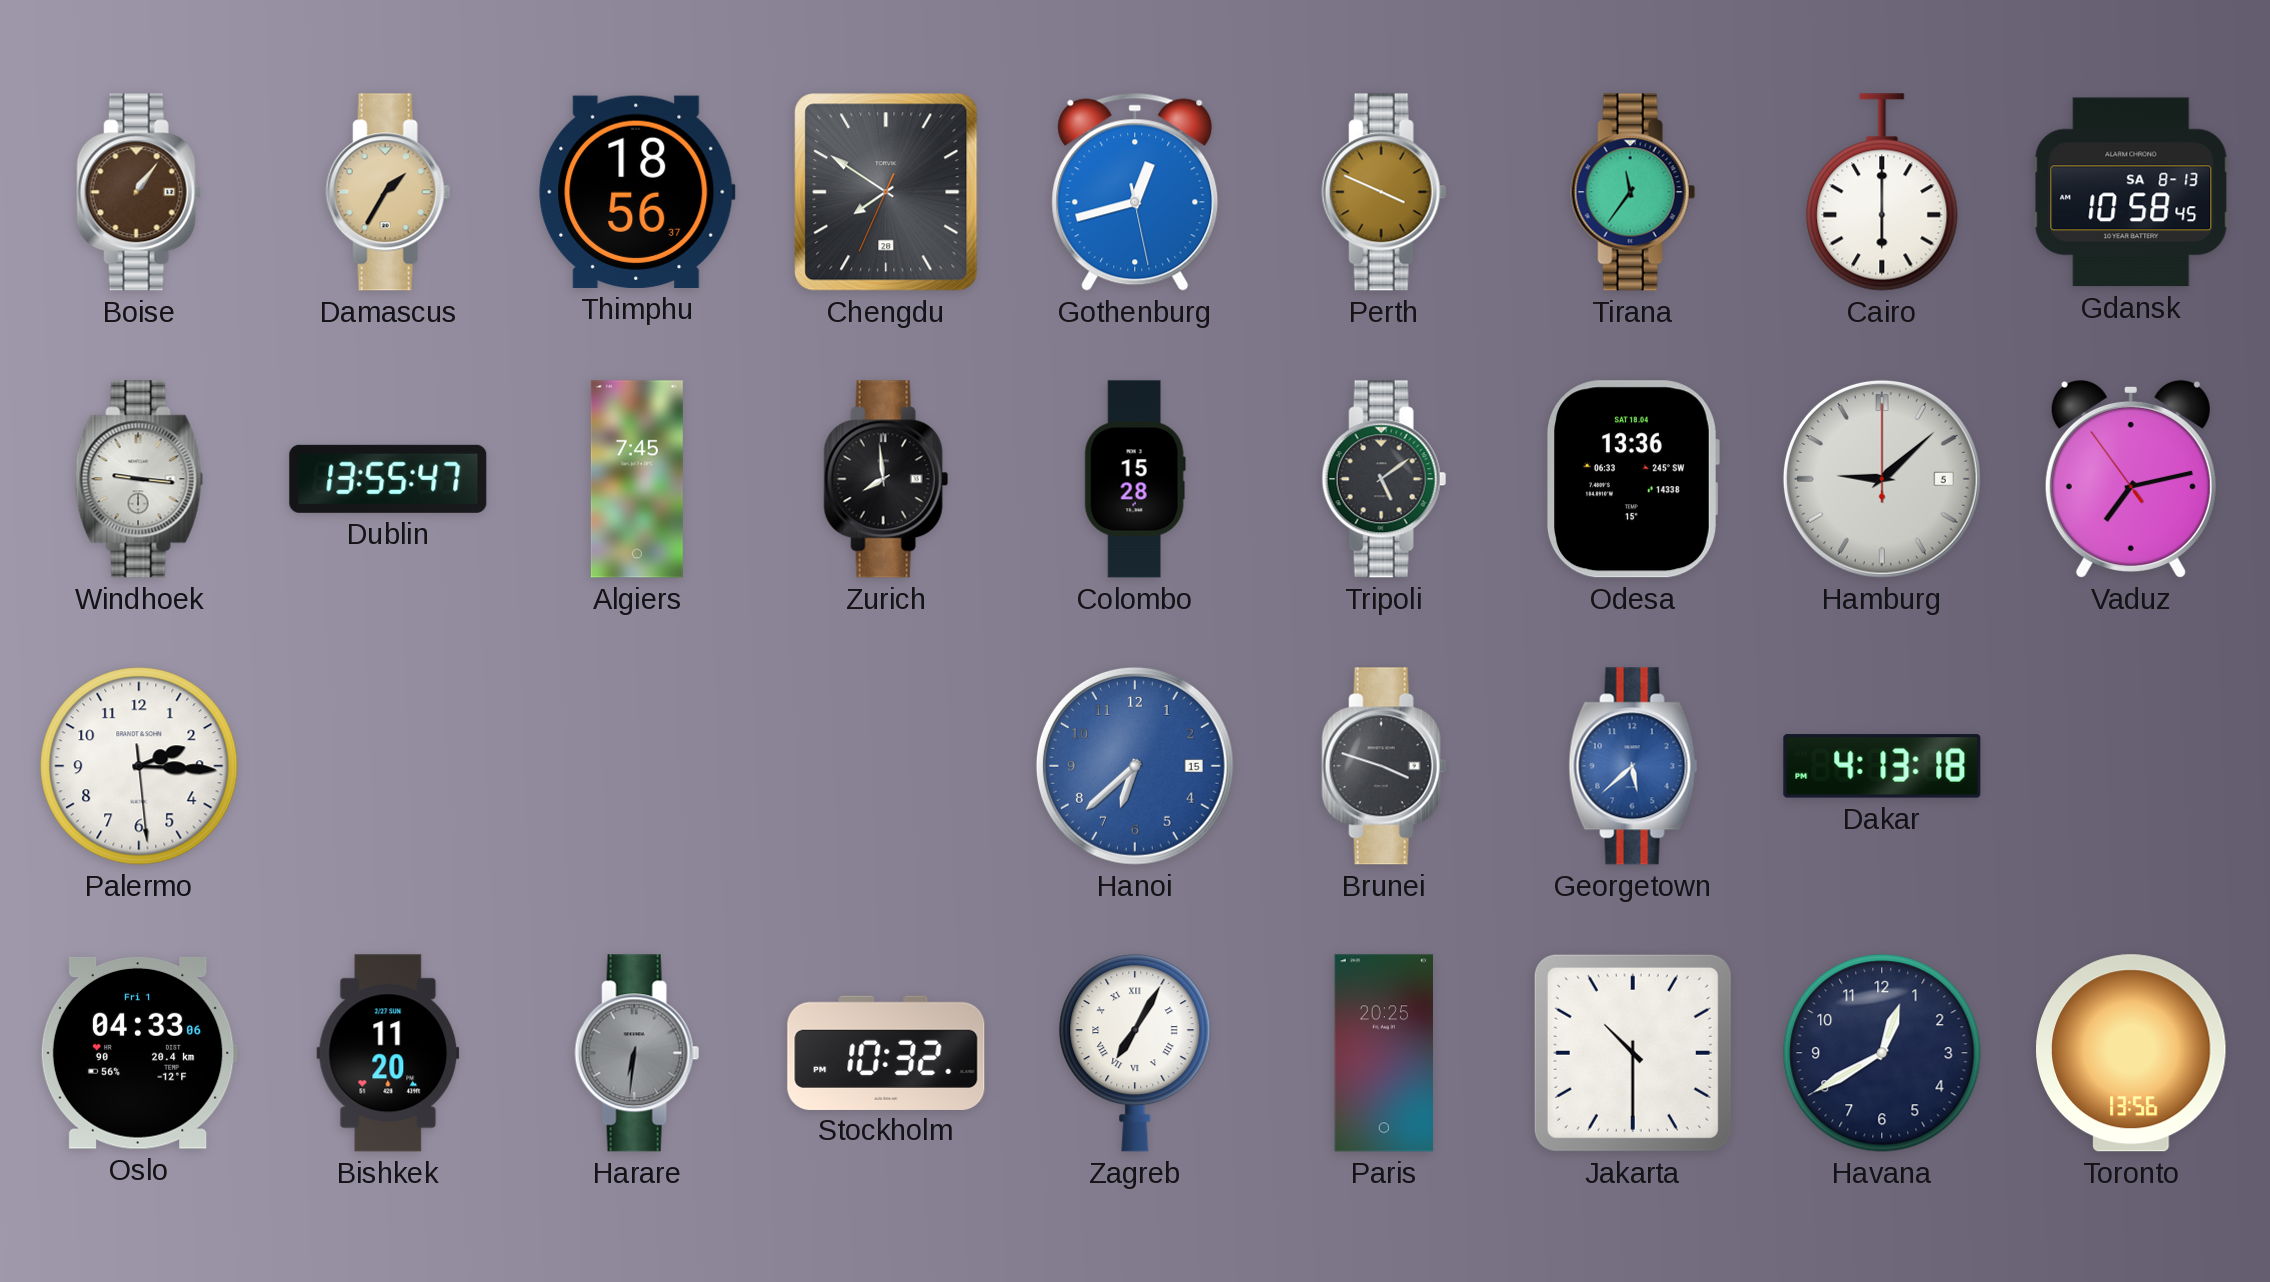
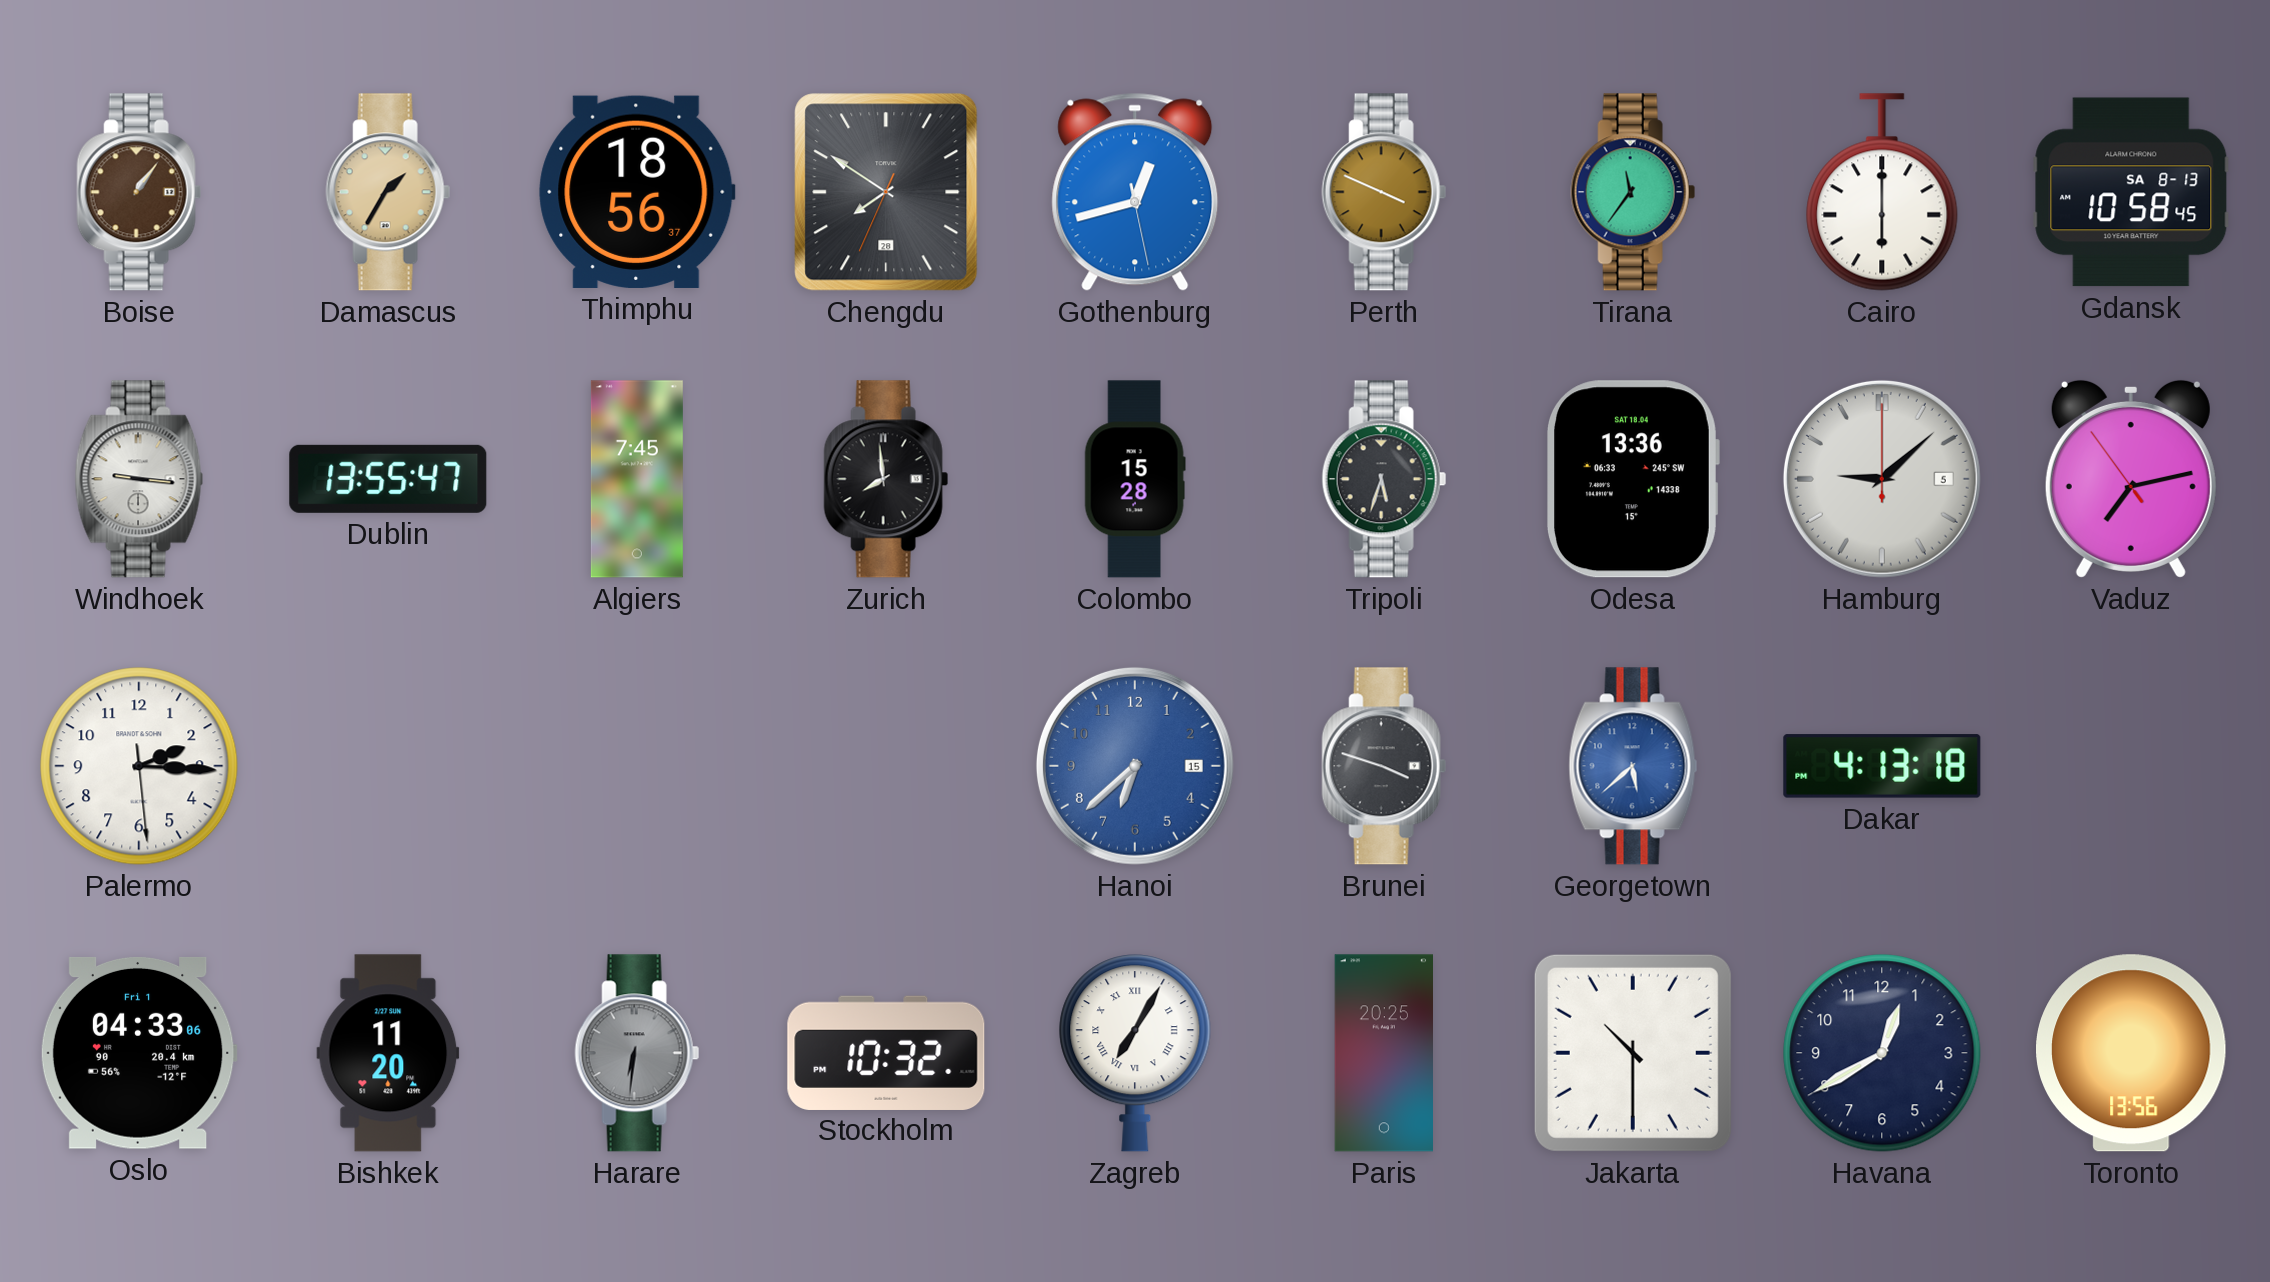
Tripoli: 5:09 -> 5:33 (1384, 479)
